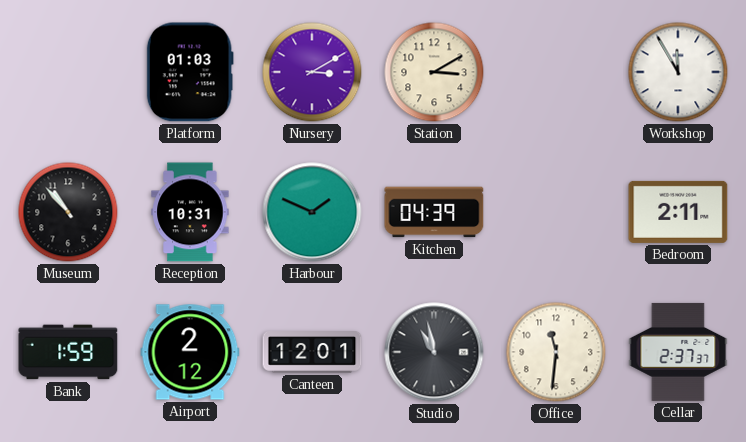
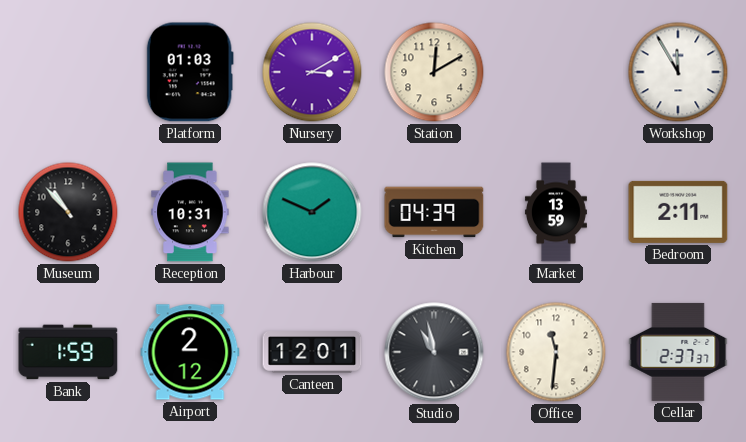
Station: 3:10 -> 12:10 (434, 72)
Market: none -> 13:59 (556, 212)
